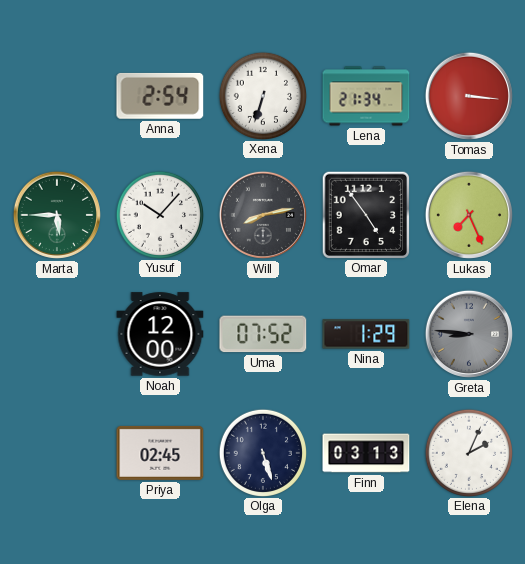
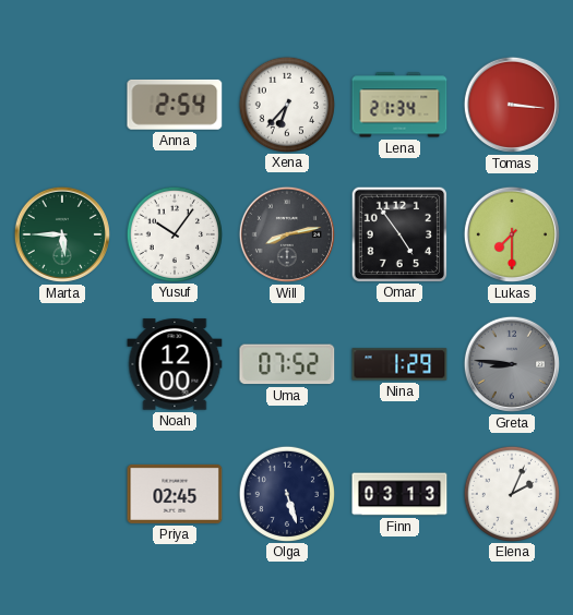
Xena: 6:33 -> 6:37 (286, 104)
Yusuf: 10:07 -> 10:06 (174, 233)
Lukas: 7:26 -> 7:30 (512, 234)
